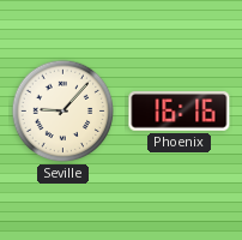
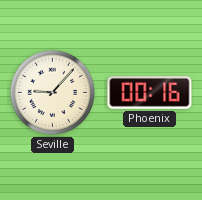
Phoenix: 16:16 -> 00:16 (150, 93)
